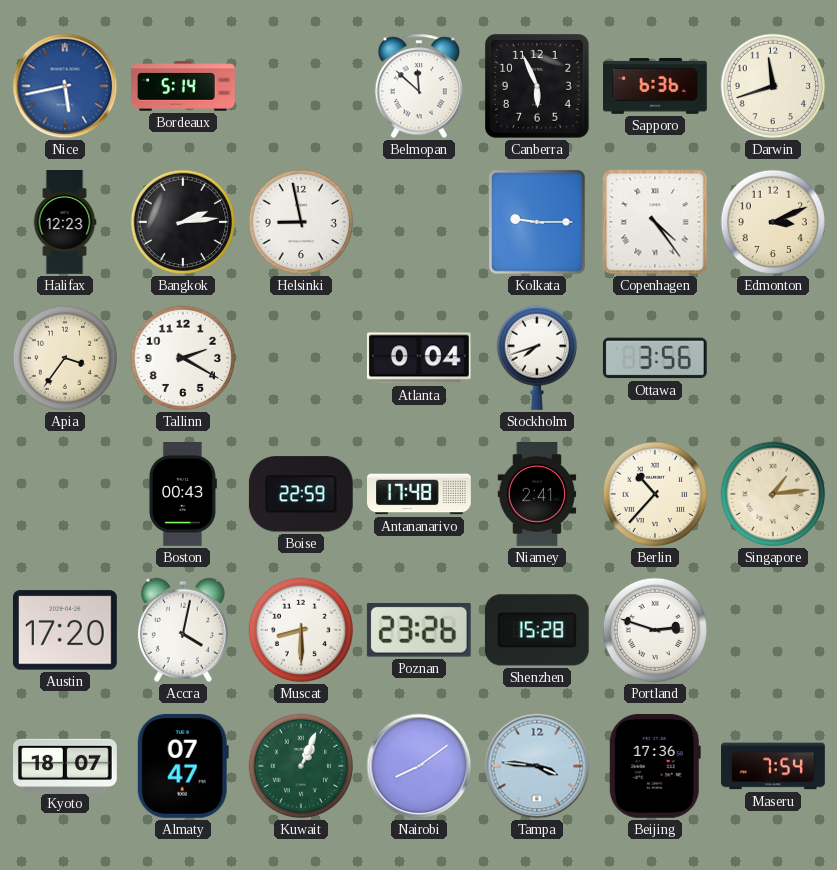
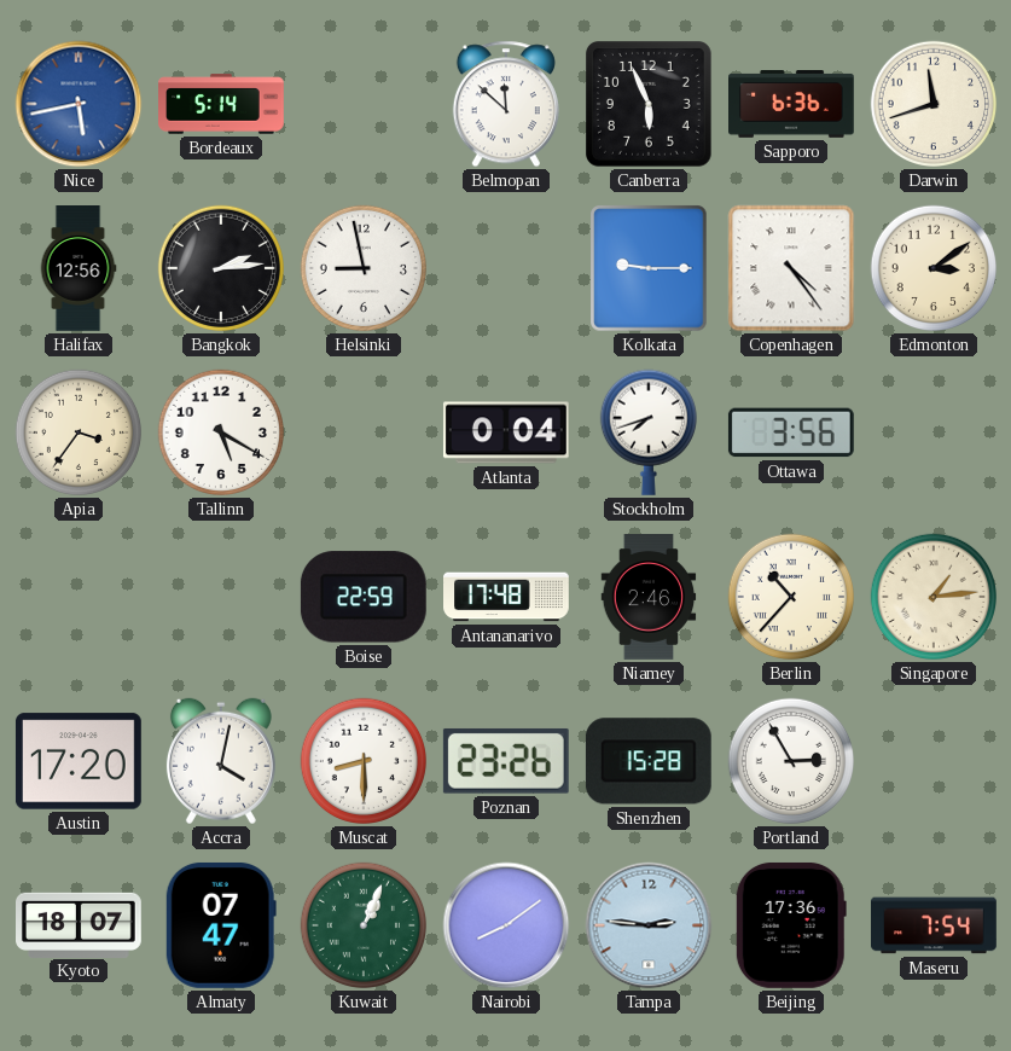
Halifax: 12:23 -> 12:56 (79, 269)
Edmonton: 3:11 -> 3:09 (934, 268)
Tallinn: 2:20 -> 5:20 (221, 432)
Boston: 00:43 -> none (182, 495)
Niamey: 2:41 -> 2:46 (649, 598)
Portland: 2:48 -> 2:55 (791, 761)
Tampa: 3:46 -> 2:46 (649, 925)
